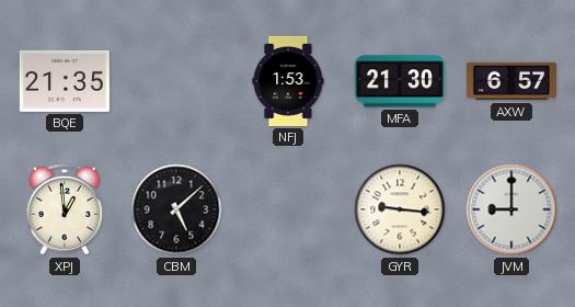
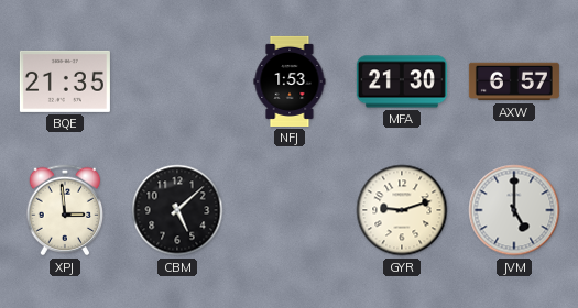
XPJ: 12:59 -> 2:59 (65, 210)
GYR: 9:16 -> 9:12 (402, 210)
JVM: 9:00 -> 5:00 (514, 210)
